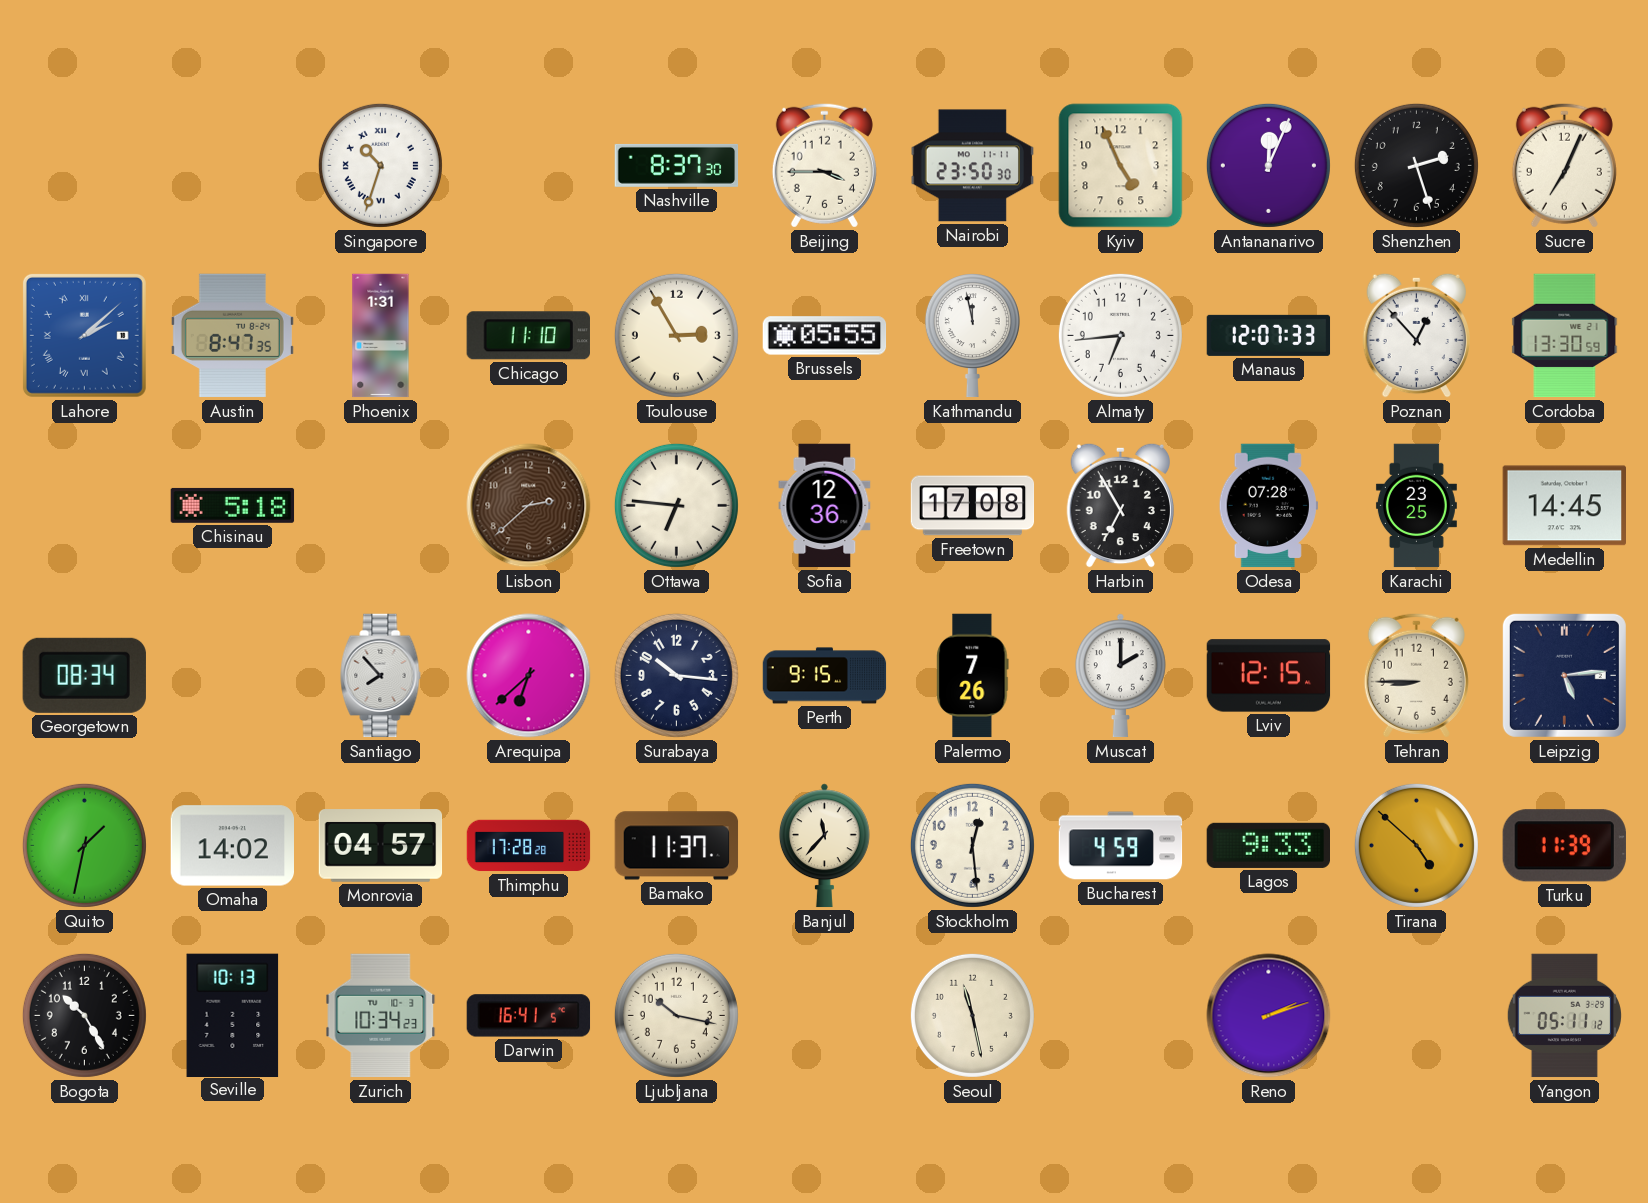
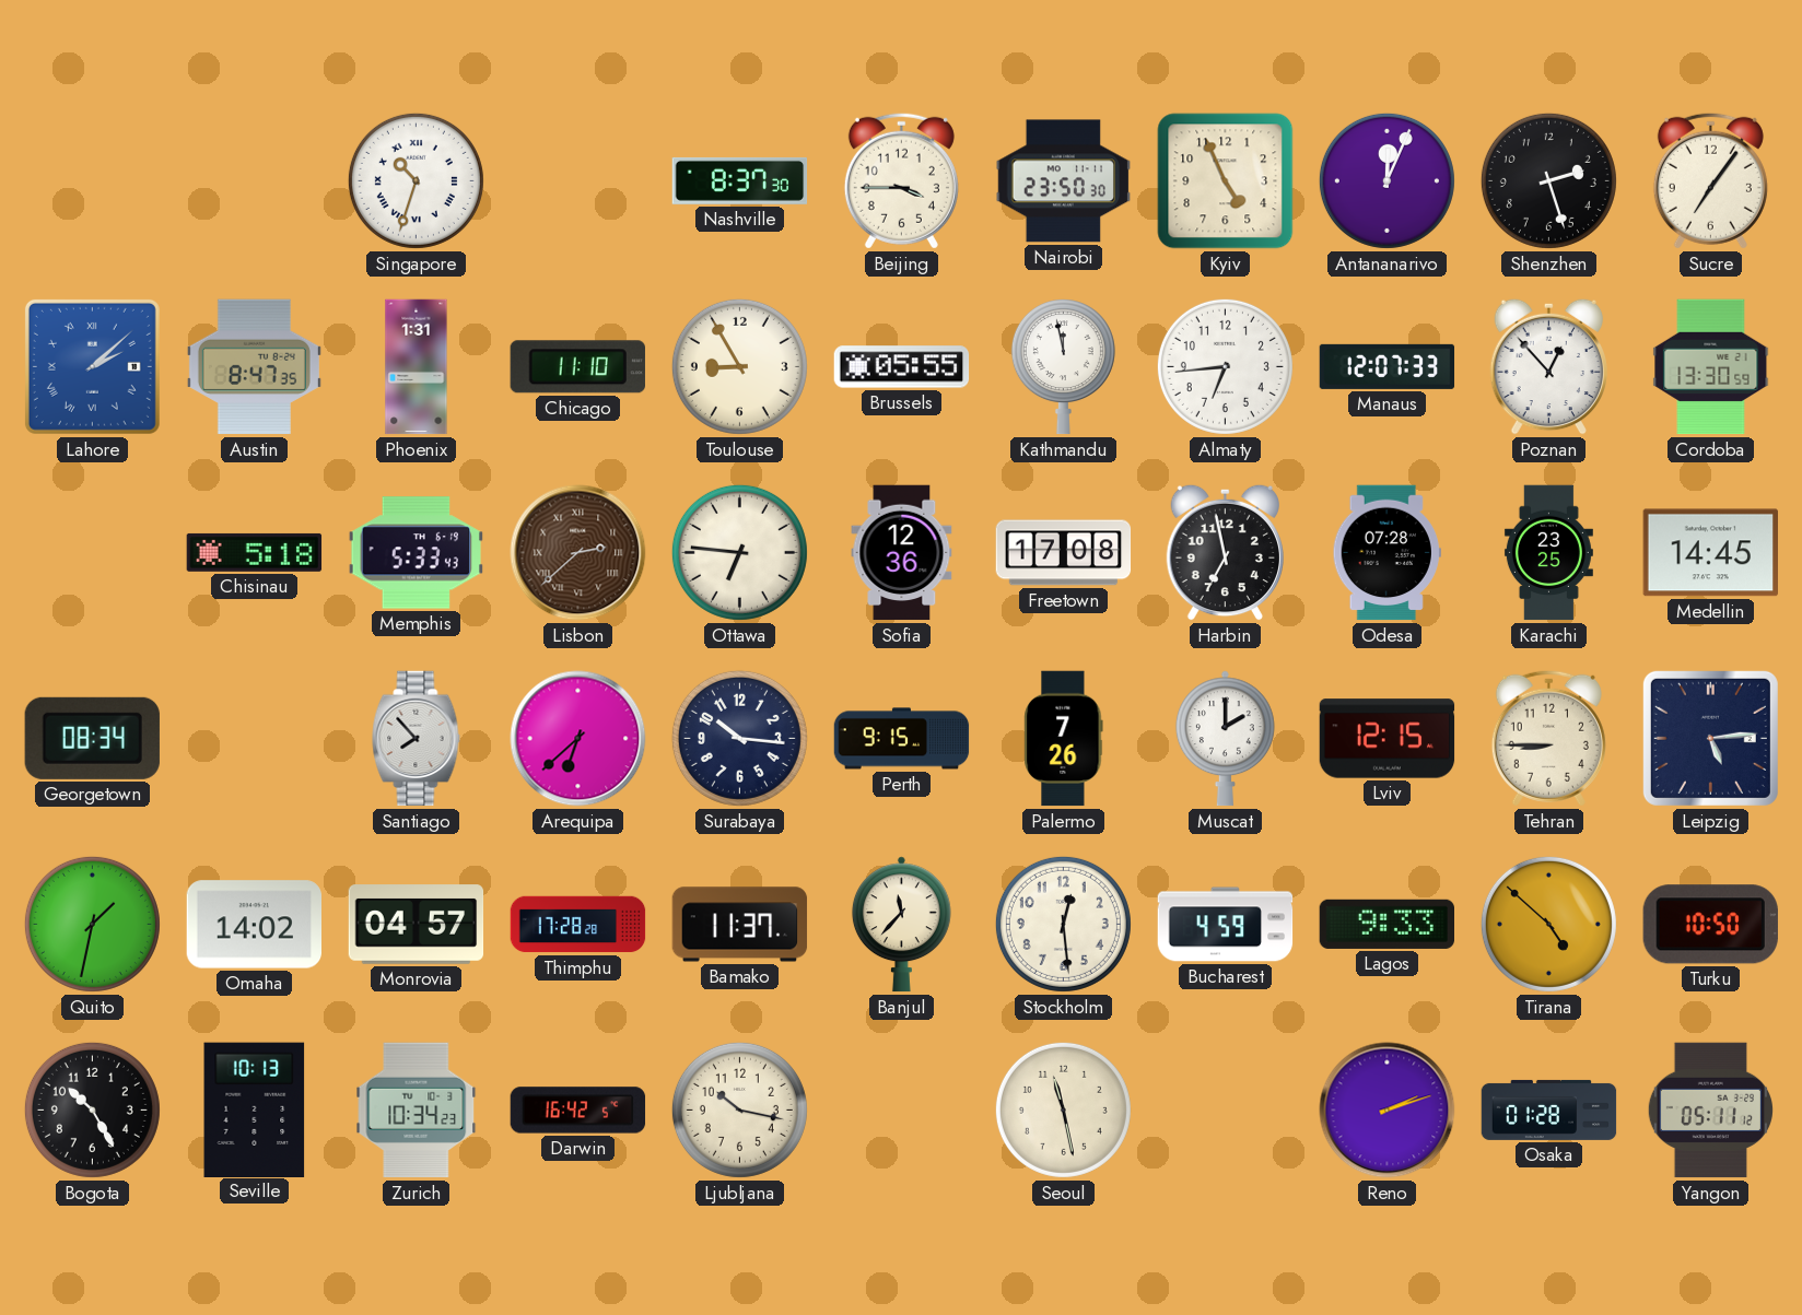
Sucre: 7:04 -> 7:06 (1710, 180)
Toulouse: 2:55 -> 8:55 (739, 366)
Memphis: none -> 5:33 (416, 553)
Lisbon numerals: Arabic -> Roman (578, 553)
Harbin: 6:55 -> 6:58 (1225, 552)
Turku: 11:39 -> 10:50 (1710, 925)
Darwin: 16:41 -> 16:42 (578, 1111)
Osaka: none -> 01:28 (1549, 1109)
